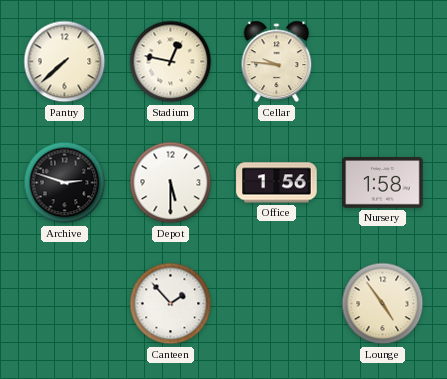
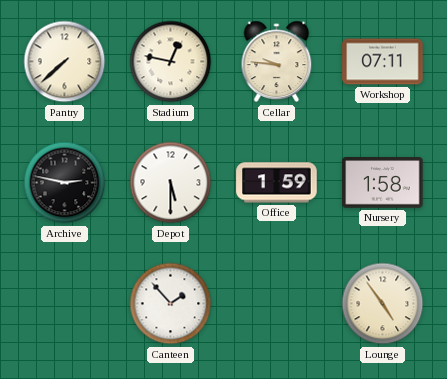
Workshop: none -> 07:11 (383, 62)
Archive: 2:48 -> 2:47 (65, 183)
Office: 1:56 -> 1:59 (277, 183)
